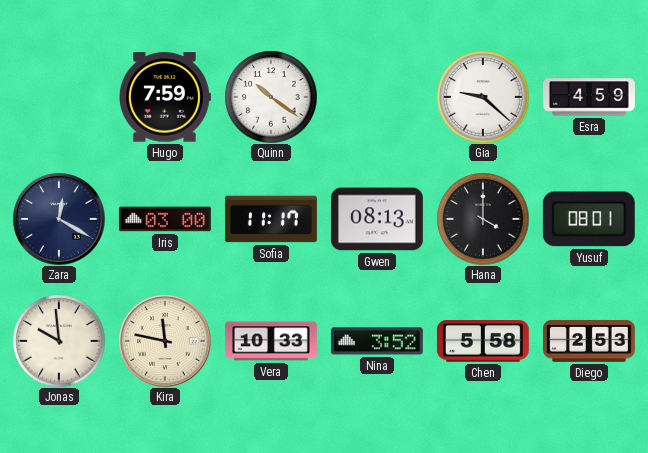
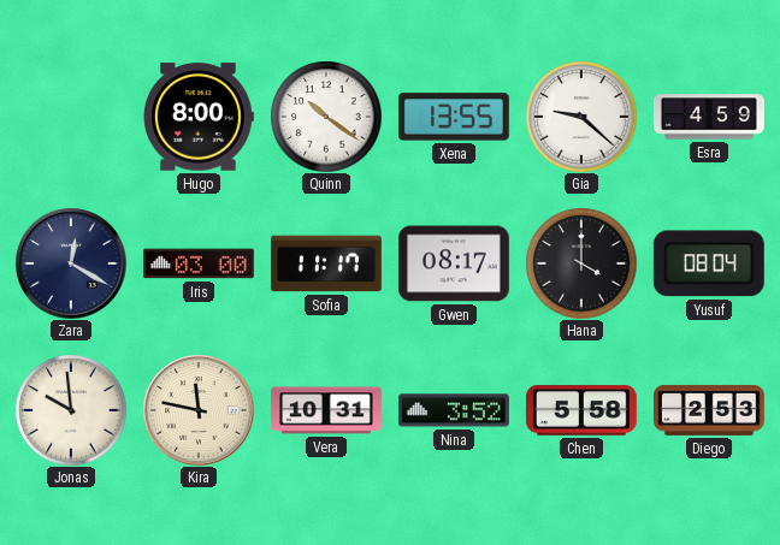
Hugo: 7:59 -> 8:00 (199, 117)
Xena: none -> 13:55 (454, 117)
Gwen: 08:13 -> 08:17 (454, 263)
Yusuf: 08:01 -> 08:04 (709, 263)
Vera: 10:33 -> 10:31 (326, 410)
